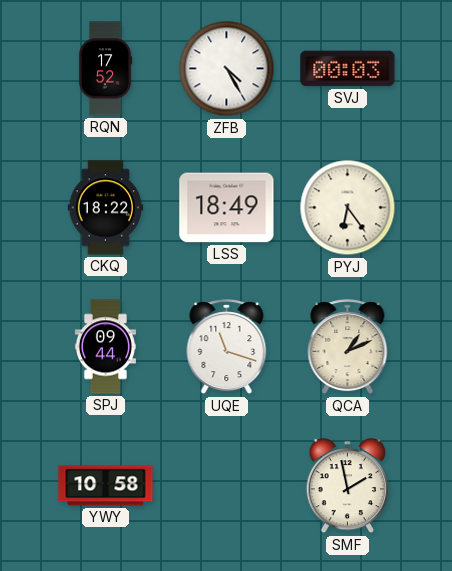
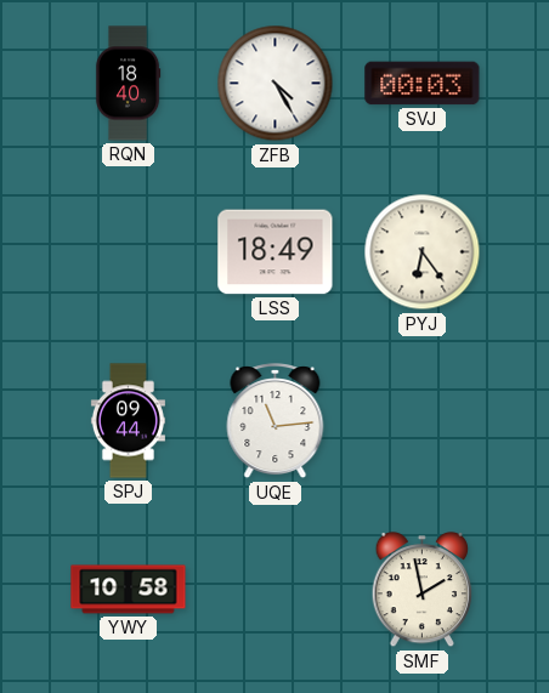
RQN: 17:52 -> 18:40 (128, 84)
CKQ: 18:22 -> none (106, 208)
UQE: 11:18 -> 11:14 (276, 421)
QCA: 1:11 -> none (348, 347)
